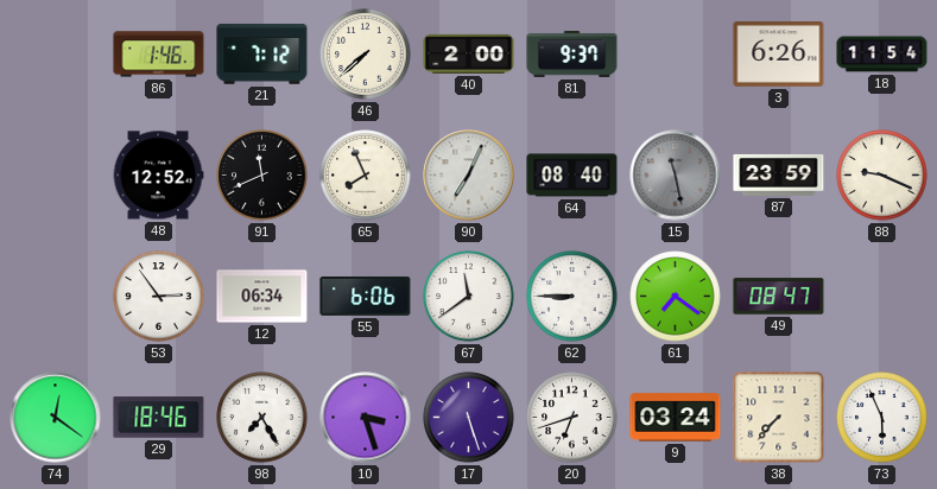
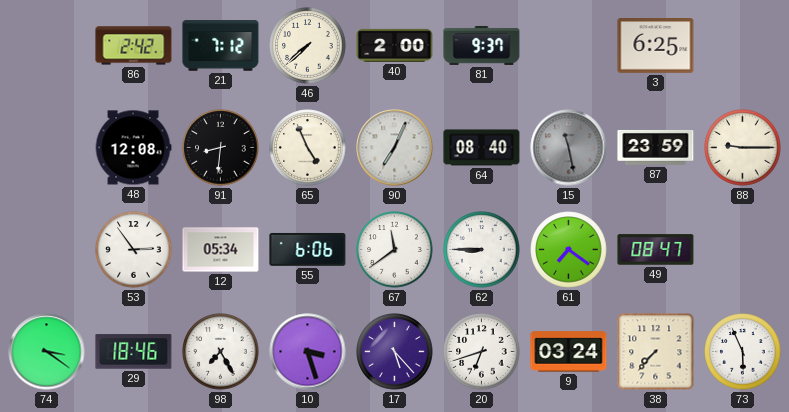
86: 1:46 -> 2:42 (134, 46)
3: 6:26 -> 6:25 (656, 46)
18: 11:54 -> none (882, 55)
48: 12:52 -> 12:08 (133, 148)
91: 11:41 -> 8:31 (221, 148)
65: 7:56 -> 4:56 (308, 148)
88: 9:19 -> 9:15 (743, 148)
12: 06:34 -> 05:34 (221, 250)
74: 12:21 -> 3:21 (47, 352)
17: 5:27 -> 5:23 (395, 352)
